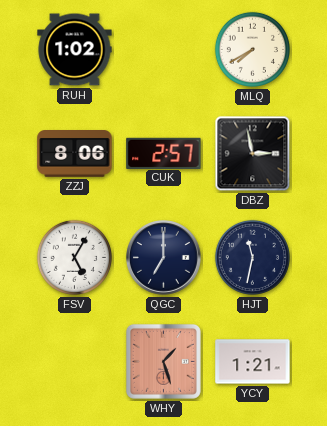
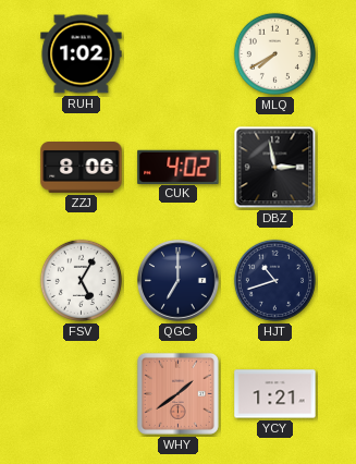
CUK: 2:57 -> 4:02 (179, 167)
HJT: 11:32 -> 10:42 (274, 280)
WHY: 1:27 -> 1:39 (177, 393)
